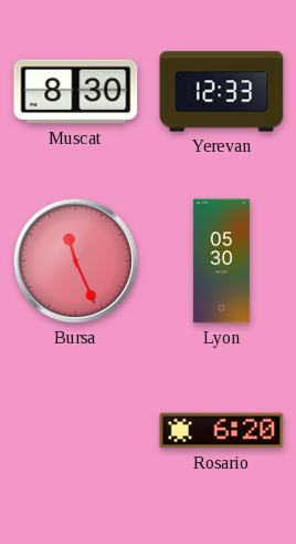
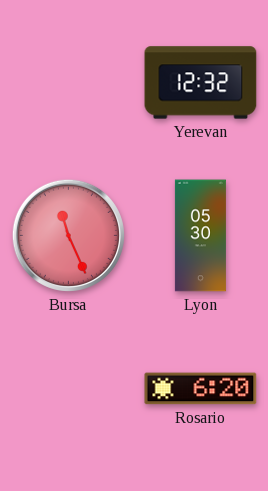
Muscat: 8:30 -> none (76, 92)
Yerevan: 12:33 -> 12:32 (201, 83)
